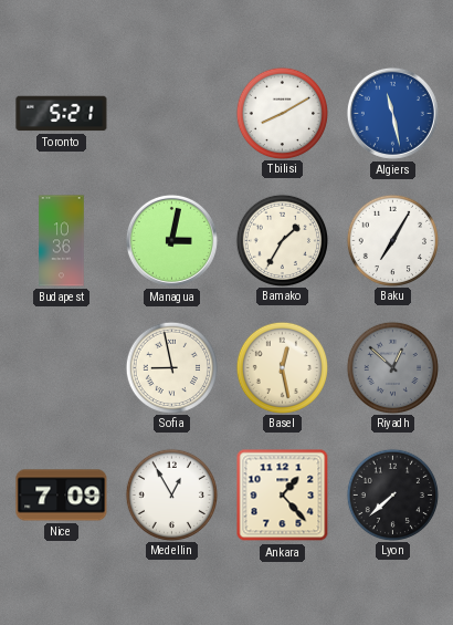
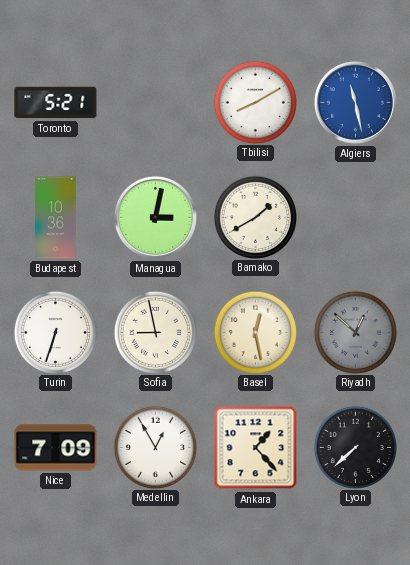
Bamako: 1:35 -> 1:40 (255, 217)
Baku: 7:05 -> none (392, 240)
Turin: none -> 6:33 (55, 332)
